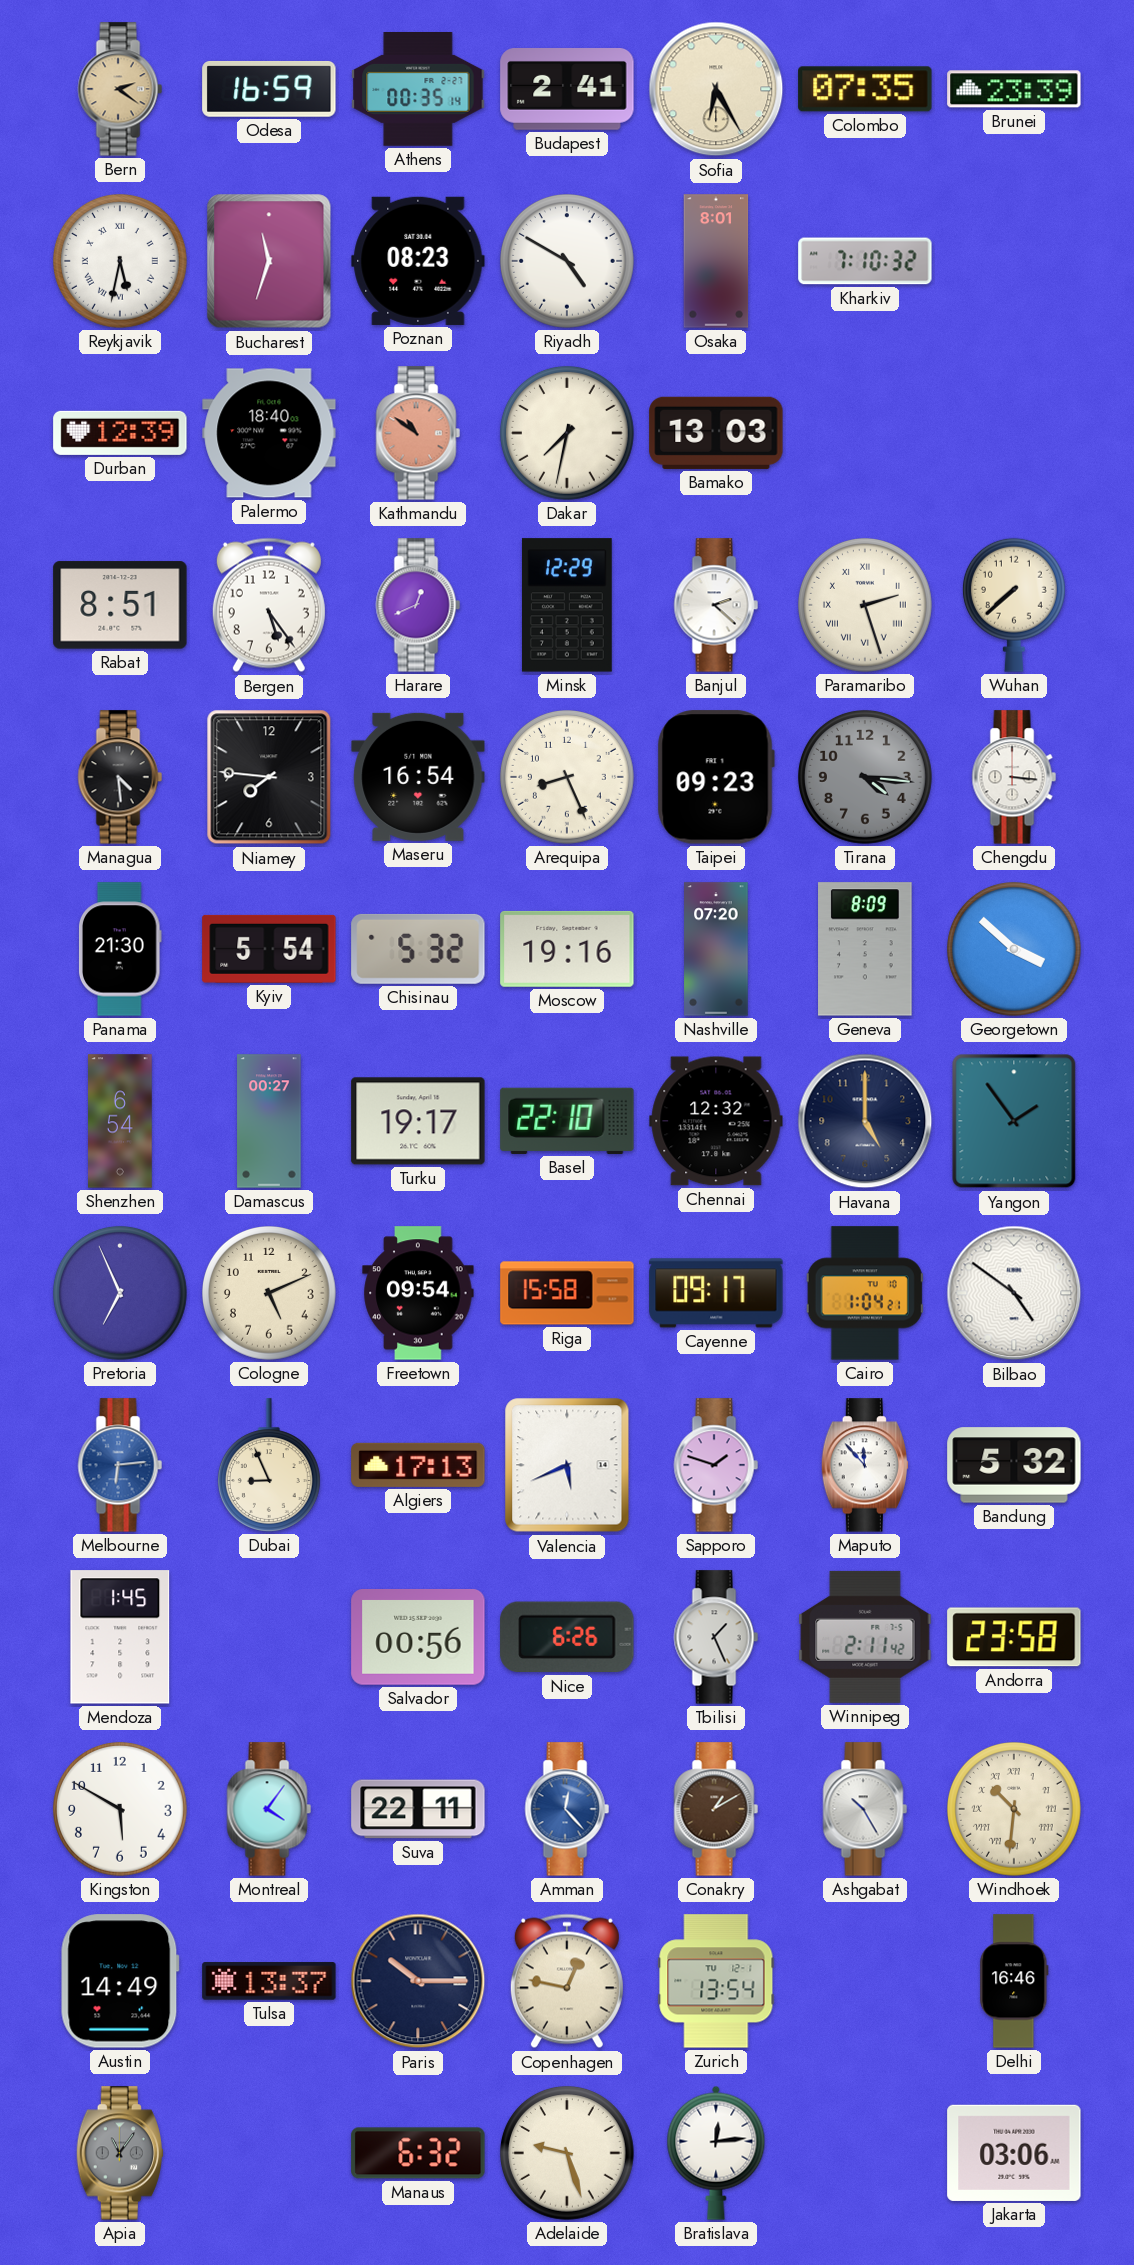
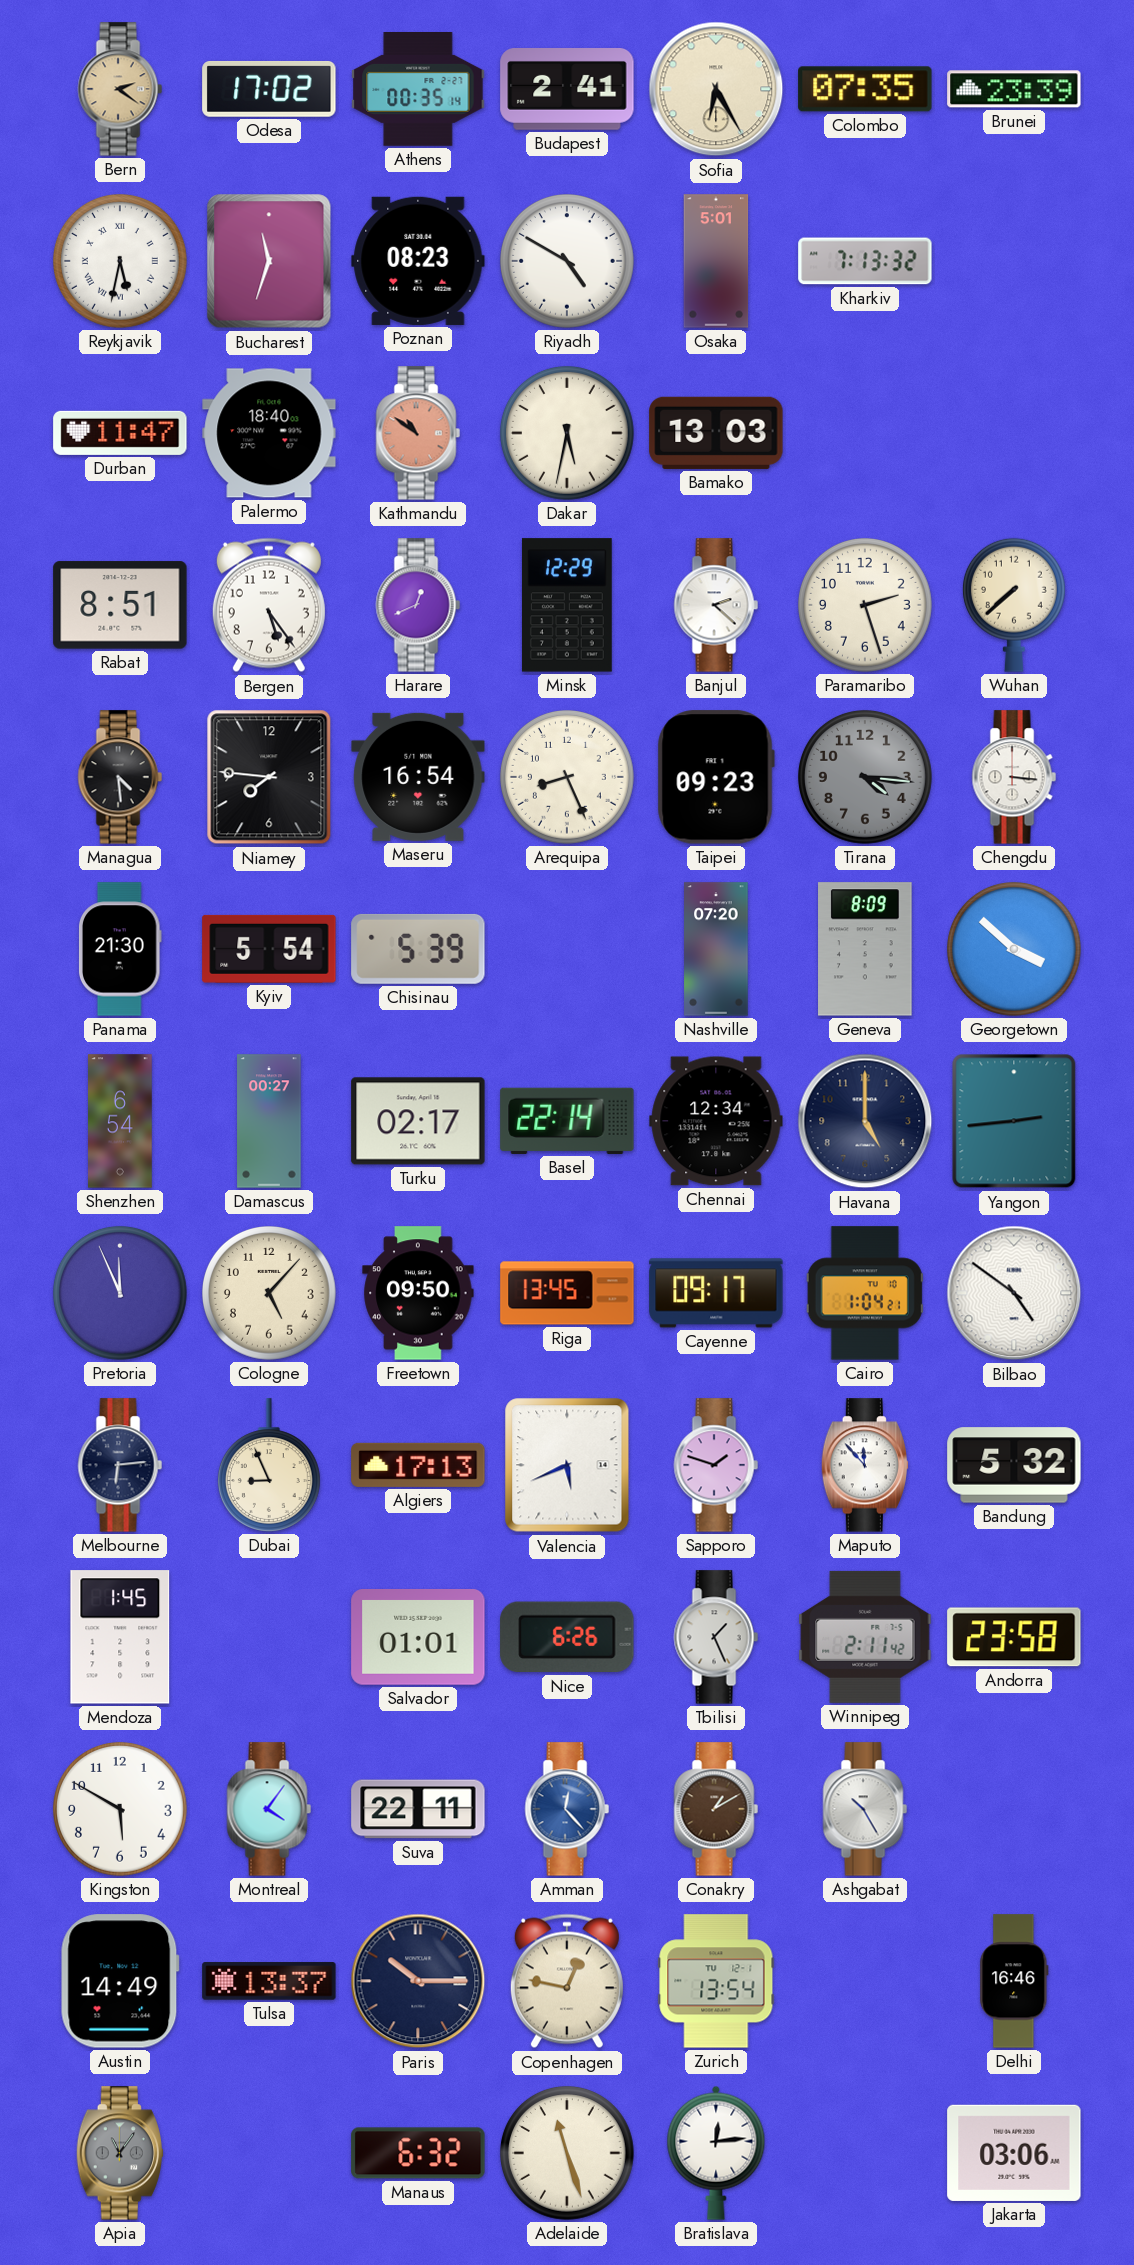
Odesa: 16:59 -> 17:02 (269, 89)
Osaka: 8:01 -> 5:01 (716, 261)
Kharkiv: 7:10 -> 7:13 (865, 261)
Durban: 12:39 -> 11:47 (120, 433)
Dakar: 7:32 -> 5:32 (568, 434)
Paramaribo numerals: Roman -> Arabic (866, 606)
Chisinau: 5:32 -> 5:39 (418, 949)
Moscow: 19:16 -> none (567, 949)
Turku: 19:17 -> 02:17 (418, 1121)
Basel: 22:10 -> 22:14 (567, 1121)
Chennai: 12:32 -> 12:34 (716, 1121)
Yangon: 1:54 -> 2:44 (1014, 1121)
Pretoria: 6:56 -> 11:56 (121, 1294)
Cologne: 5:11 -> 5:07 (270, 1294)
Freetown: 09:54 -> 09:50 (418, 1293)
Riga: 15:58 -> 13:45 (567, 1293)
Melbourne dial: blue -> navy (120, 1465)
Salvador: 00:56 -> 01:01 (418, 1638)
Windhoek: 10:31 -> none (1015, 1810)
Adelaide: 9:27 -> 11:27 (568, 2154)
